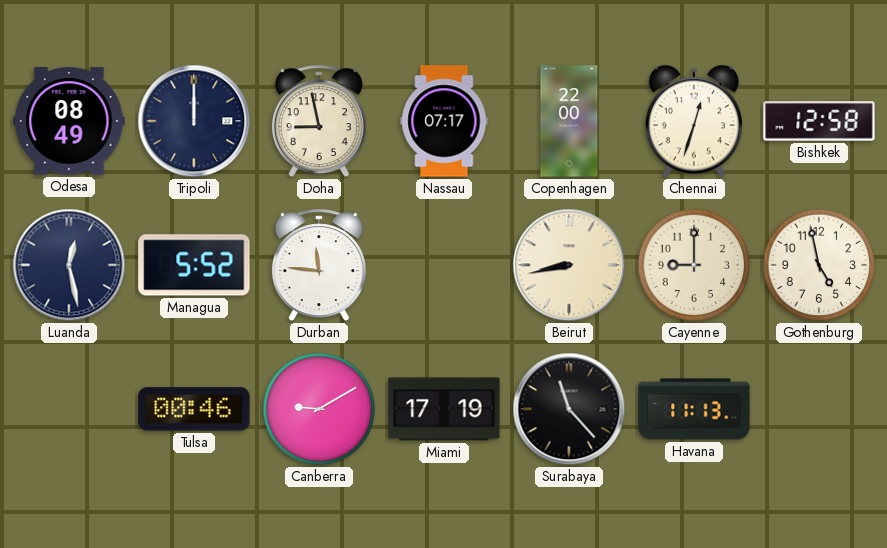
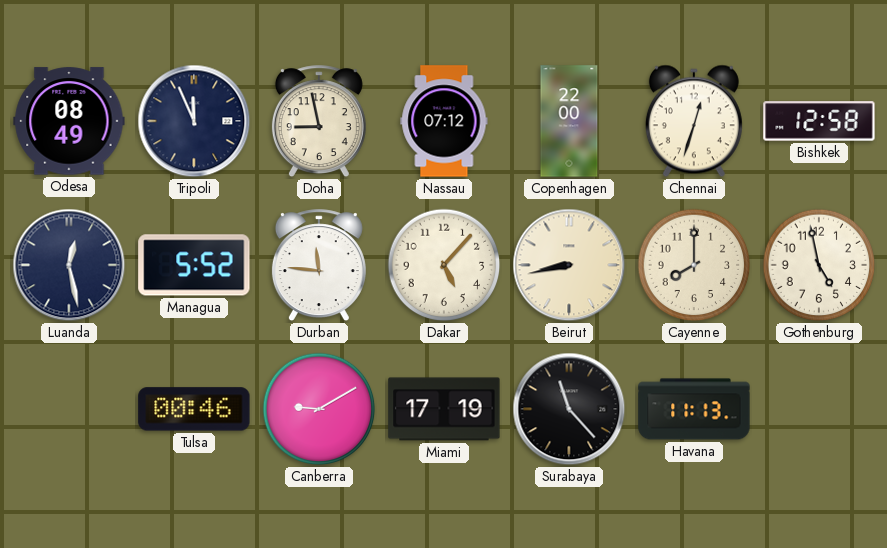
Tripoli: 12:00 -> 11:56 (194, 121)
Nassau: 07:17 -> 07:12 (444, 121)
Dakar: none -> 5:07 (444, 265)
Cayenne: 9:00 -> 8:00 (694, 265)
